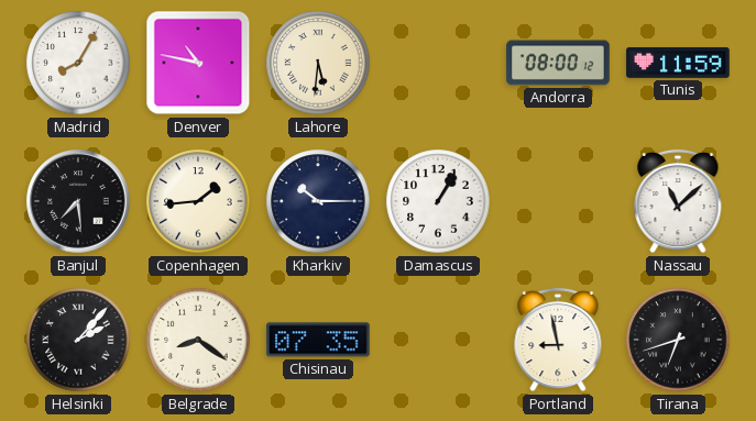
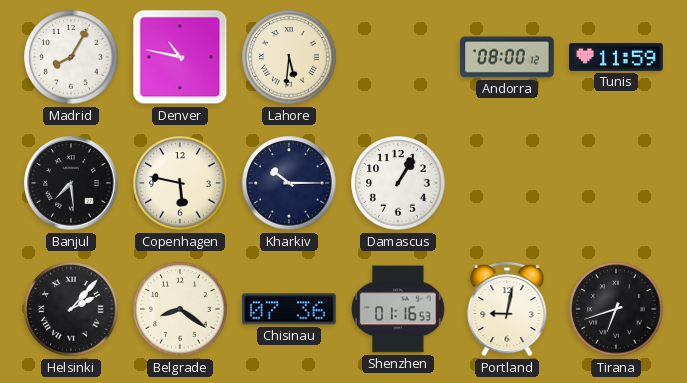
Copenhagen: 1:44 -> 5:47 (180, 183)
Nassau: 11:08 -> none (678, 201)
Chisinau: 07:35 -> 07:36 (290, 309)
Shenzhen: none -> 01:16 (398, 309)
Portland: 8:58 -> 9:02 (507, 309)
